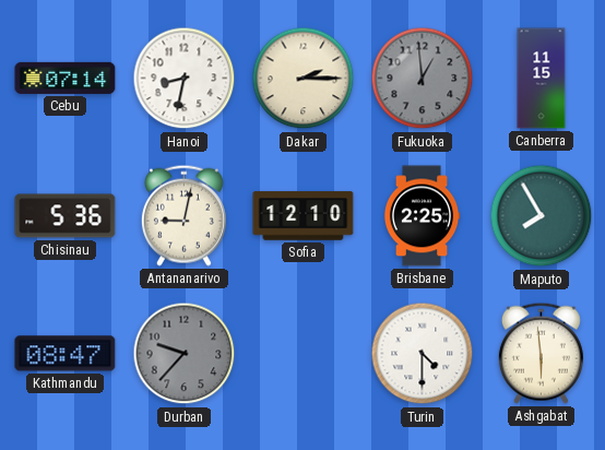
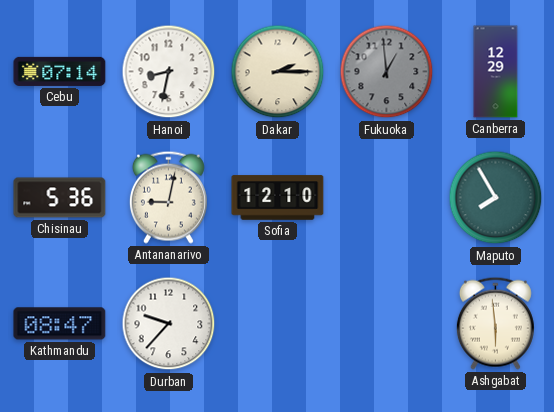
Canberra: 11:15 -> 12:29 (496, 72)
Brisbane: 2:25 -> none (422, 216)
Durban dial: grey -> white (169, 324)
Turin: 4:30 -> none (423, 354)
